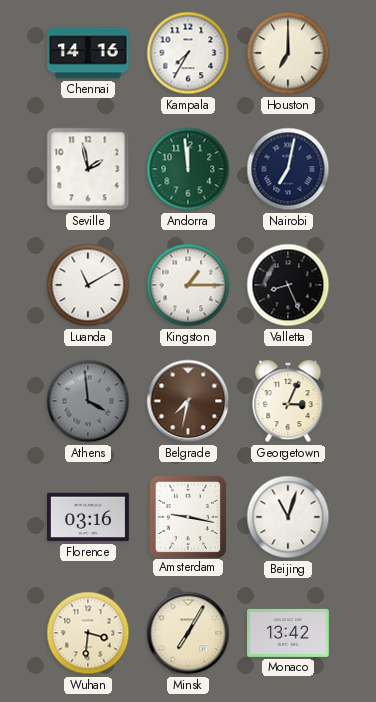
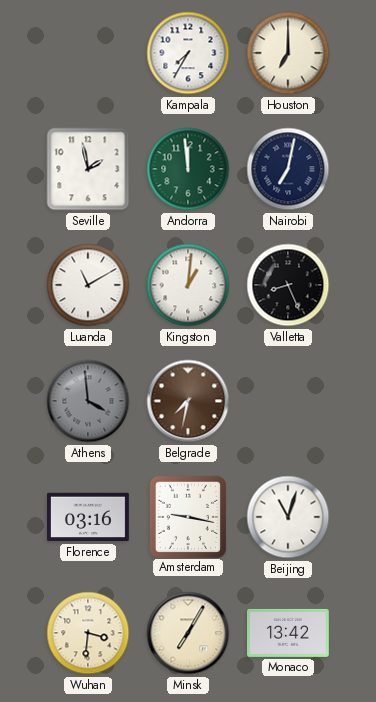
Chennai: 14:16 -> none (89, 53)
Kingston: 1:15 -> 1:01 (188, 285)
Georgetown: 3:04 -> none (288, 401)
